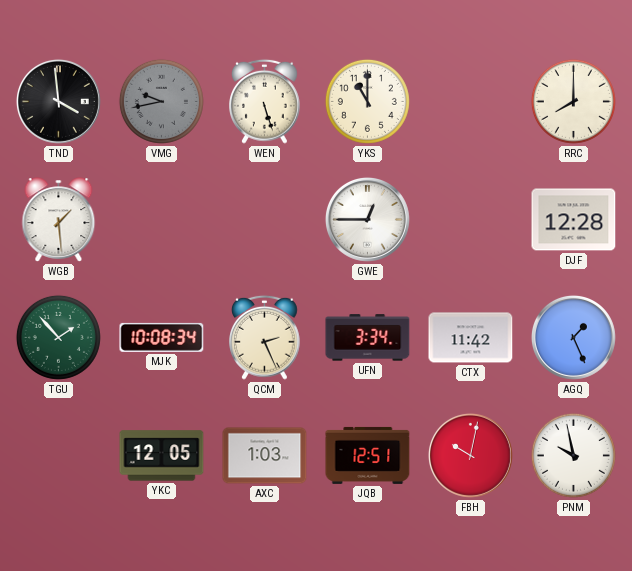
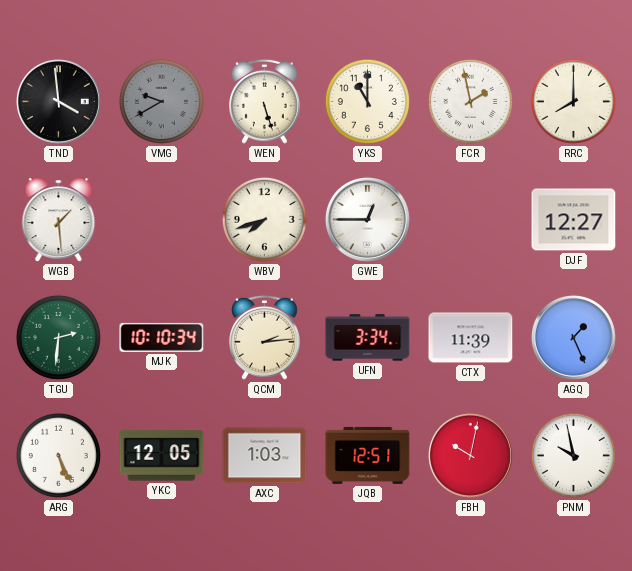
VMG: 9:43 -> 9:40 (161, 101)
FCR: none -> 1:58 (470, 101)
WBV: none -> 7:42 (264, 219)
DJF: 12:28 -> 12:27 (574, 220)
TGU: 1:53 -> 2:31 (58, 337)
MJK: 10:08 -> 10:10 (162, 337)
QCM: 2:26 -> 2:14 (265, 337)
CTX: 11:42 -> 11:39 (471, 338)
ARG: none -> 5:26 (58, 455)
